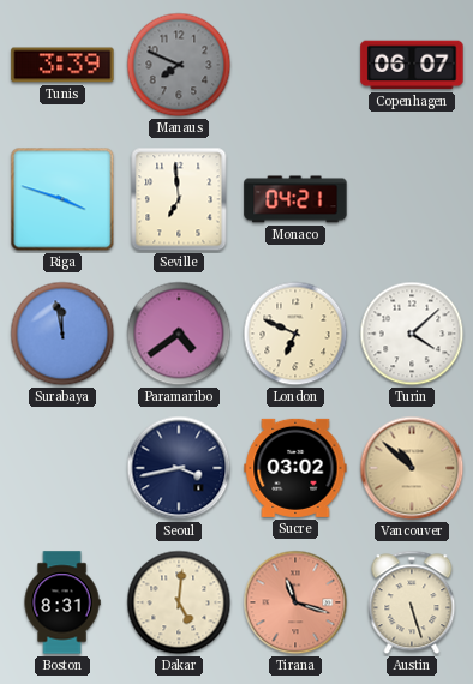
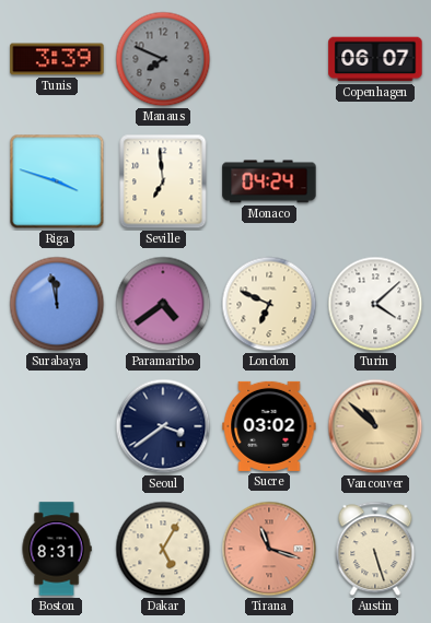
Monaco: 04:21 -> 04:24 (269, 181)
Seoul: 3:43 -> 3:39 (163, 426)
Dakar: 5:01 -> 5:05 (163, 549)
